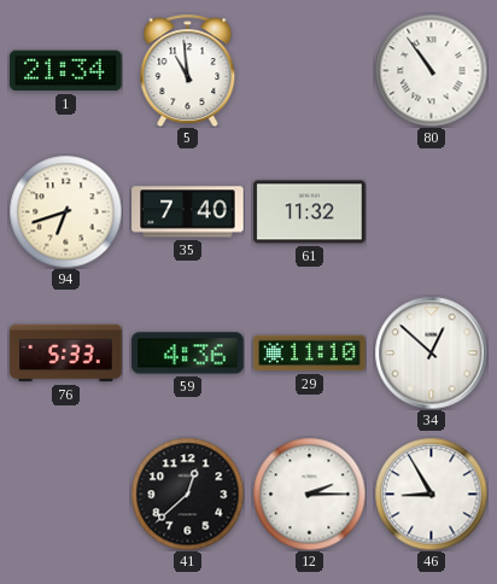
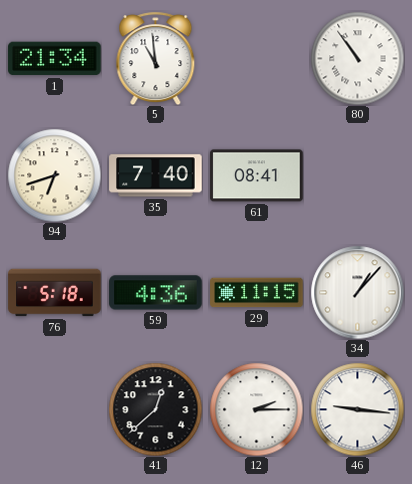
61: 11:32 -> 08:41 (257, 176)
76: 5:33 -> 5:18 (55, 293)
29: 11:10 -> 11:15 (257, 293)
34: 12:52 -> 1:07 (357, 292)
46: 8:55 -> 9:16 (357, 409)
